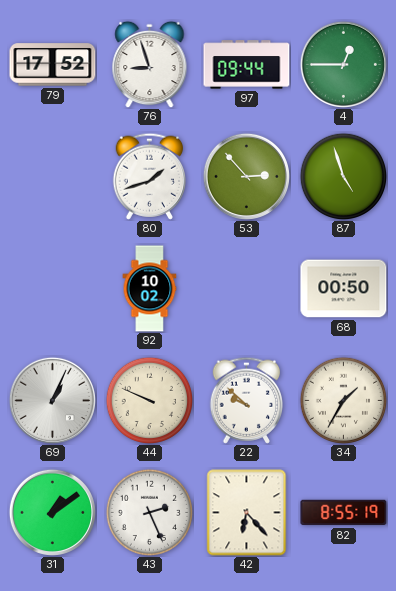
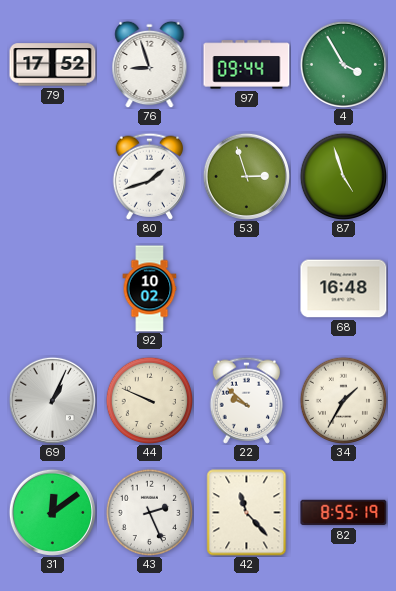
4: 12:45 -> 3:55 (343, 64)
53: 2:53 -> 2:57 (246, 176)
68: 00:50 -> 16:48 (344, 289)
31: 1:09 -> 12:09 (52, 512)
42: 6:23 -> 11:23 (247, 513)
